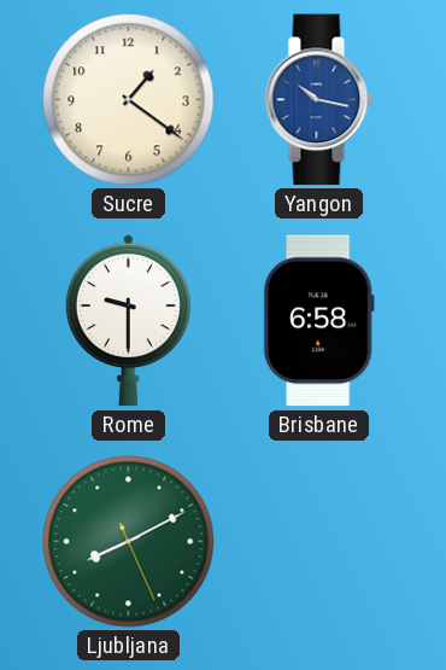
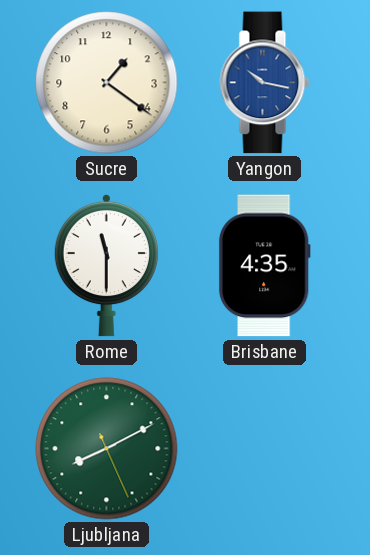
Rome: 9:30 -> 11:30 (106, 265)
Brisbane: 6:58 -> 4:35 (264, 266)
